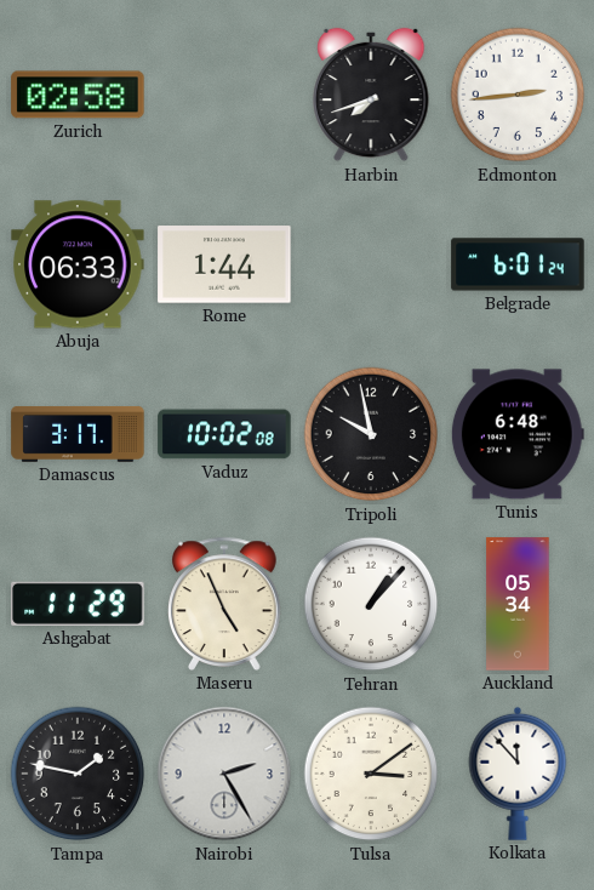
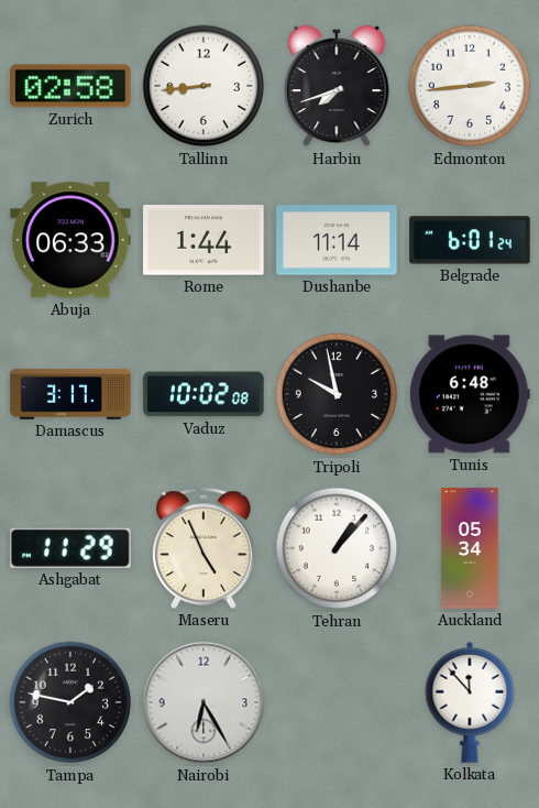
Tallinn: none -> 8:44 (204, 86)
Dushanbe: none -> 11:14 (337, 240)
Nairobi: 2:25 -> 6:25 (204, 702)
Tulsa: 3:09 -> none (371, 774)
